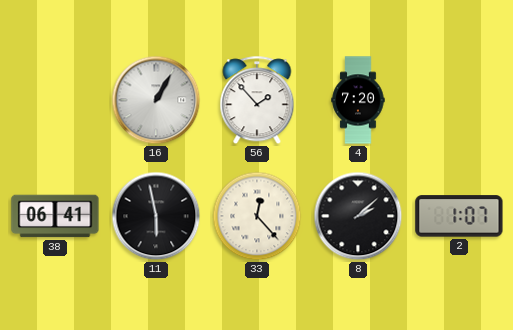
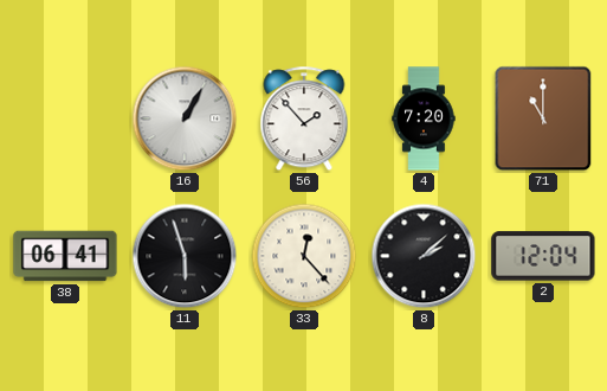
71: none -> 11:00 (543, 118)
11: 5:58 -> 5:57 (185, 256)
2: 1:07 -> 12:04 (543, 256)
